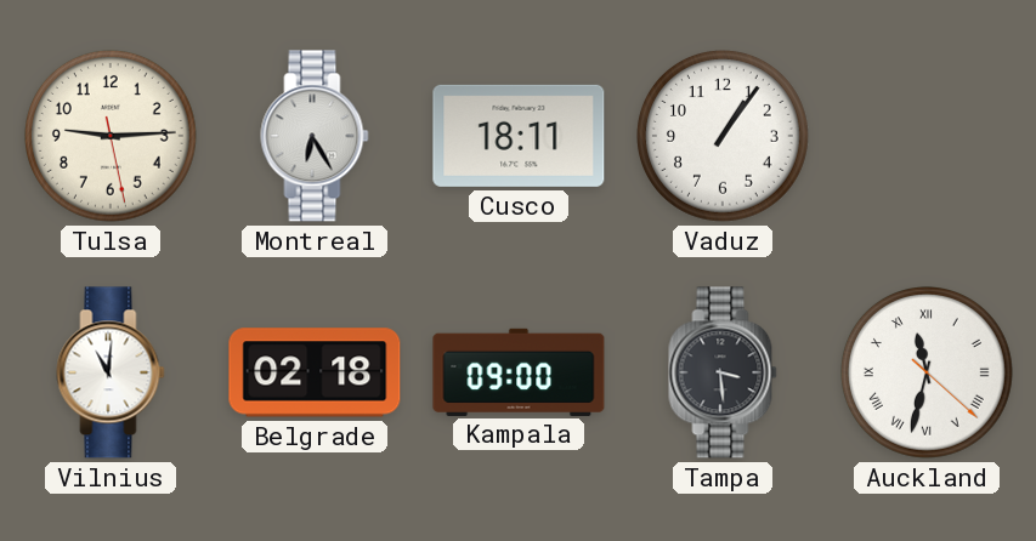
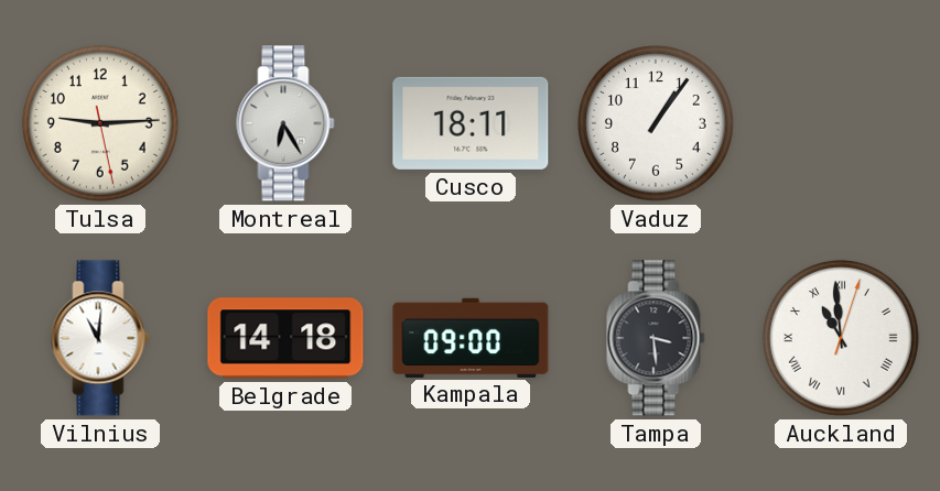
Belgrade: 02:18 -> 14:18 (285, 338)
Auckland: 11:32 -> 10:59 (841, 338)
